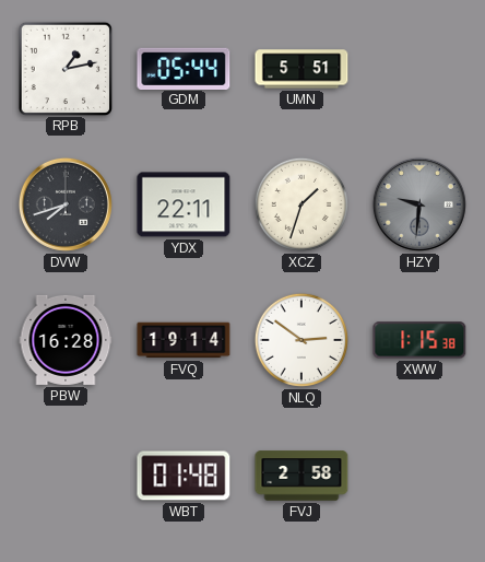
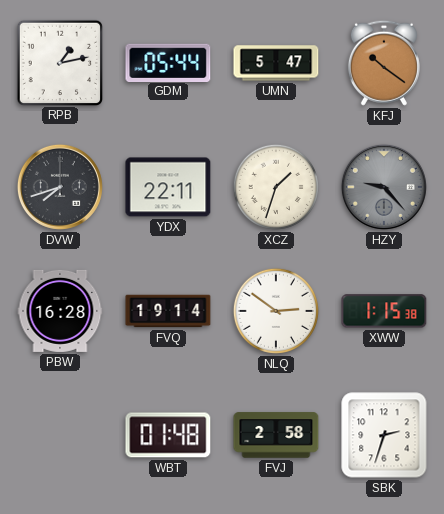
UMN: 5:51 -> 5:47 (276, 63)
KFJ: none -> 10:21 (384, 63)
HZY: 9:31 -> 9:23 (384, 187)
SBK: none -> 2:33 (384, 435)
